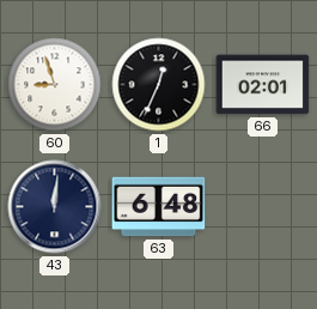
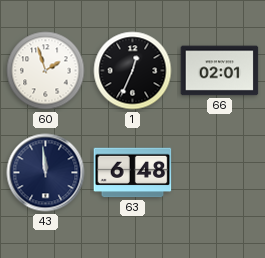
60: 8:57 -> 1:57 (46, 71)
43: 12:01 -> 11:59 (46, 173)
